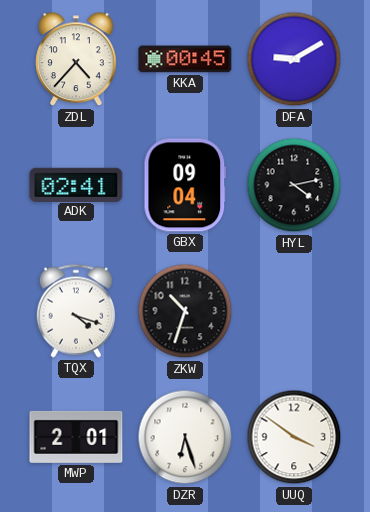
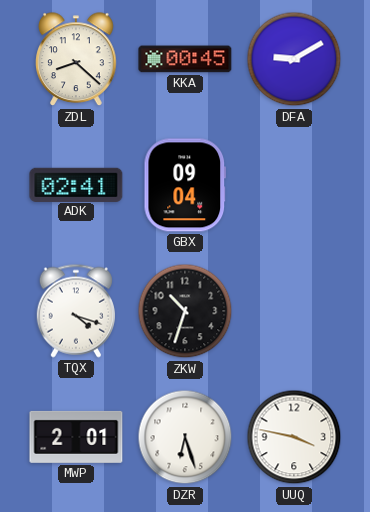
ZDL: 4:37 -> 8:22 (77, 60)
HYL: 4:13 -> none (294, 185)
UUQ: 3:51 -> 3:47 (294, 437)
